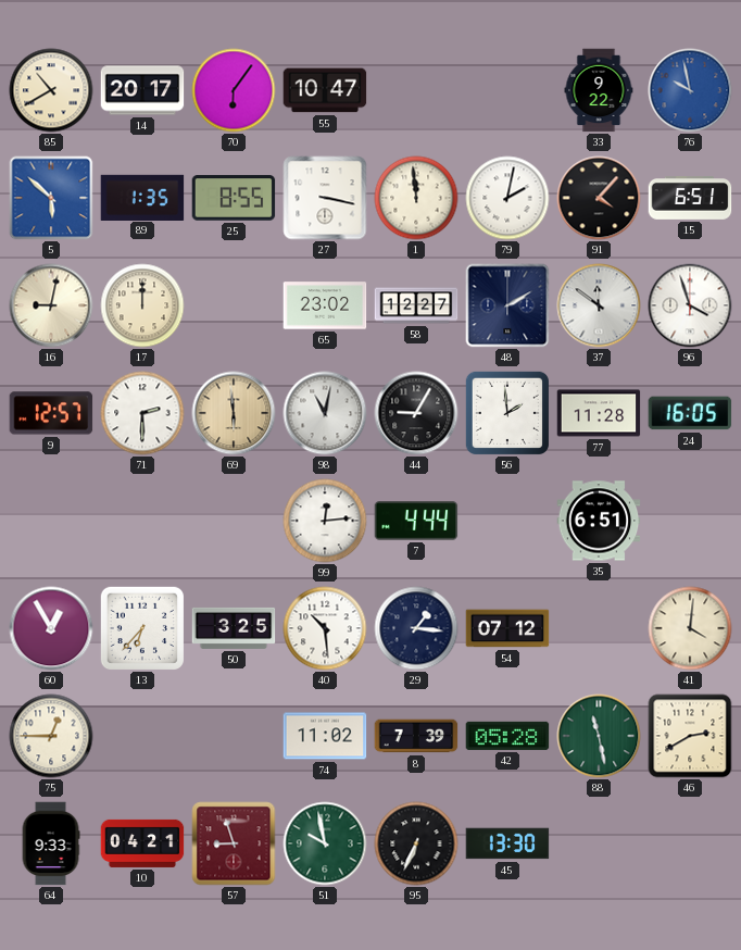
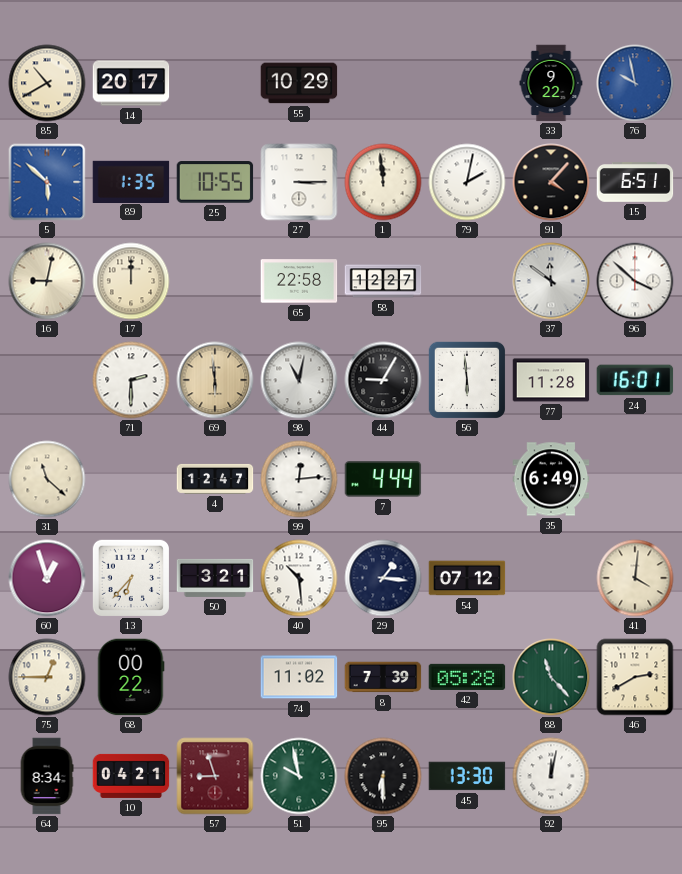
70: 6:06 -> none (234, 90)
55: 10:47 -> 10:29 (299, 83)
25: 8:55 -> 10:55 (215, 182)
27: 3:17 -> 3:15 (299, 182)
65: 23:02 -> 22:58 (299, 281)
48: 2:10 -> none (507, 305)
96: 3:57 -> 3:52 (635, 281)
9: 12:57 -> none (51, 413)
56: 1:59 -> 5:59 (466, 379)
24: 16:05 -> 16:01 (635, 380)
31: none -> 11:22 (47, 479)
4: none -> 12:47 (215, 479)
35: 6:51 -> 6:49 (551, 479)
60: 12:55 -> 12:57 (47, 578)
50: 3:25 -> 3:21 (215, 578)
68: none -> 00:22 (131, 677)
88: 11:28 -> 11:23 (551, 677)
64: 9:33 -> 8:34 (47, 776)
95: 6:34 -> 6:30 (383, 776)
92: none -> 12:02 (551, 776)
